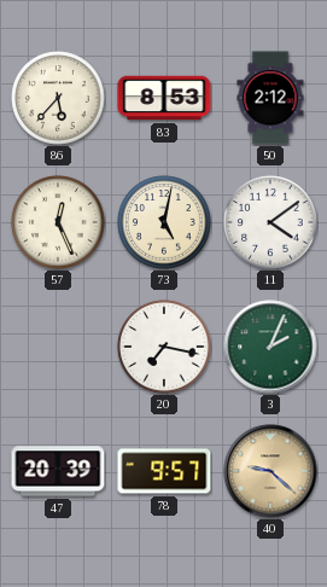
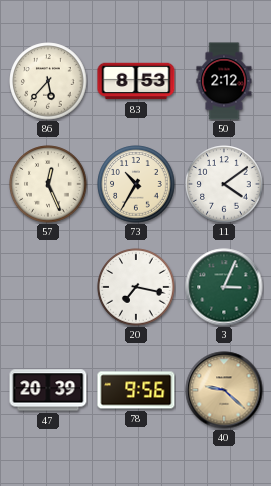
73: 5:02 -> 10:35 (136, 184)
3: 2:04 -> 3:04 (224, 287)
78: 9:57 -> 9:56 (136, 390)
